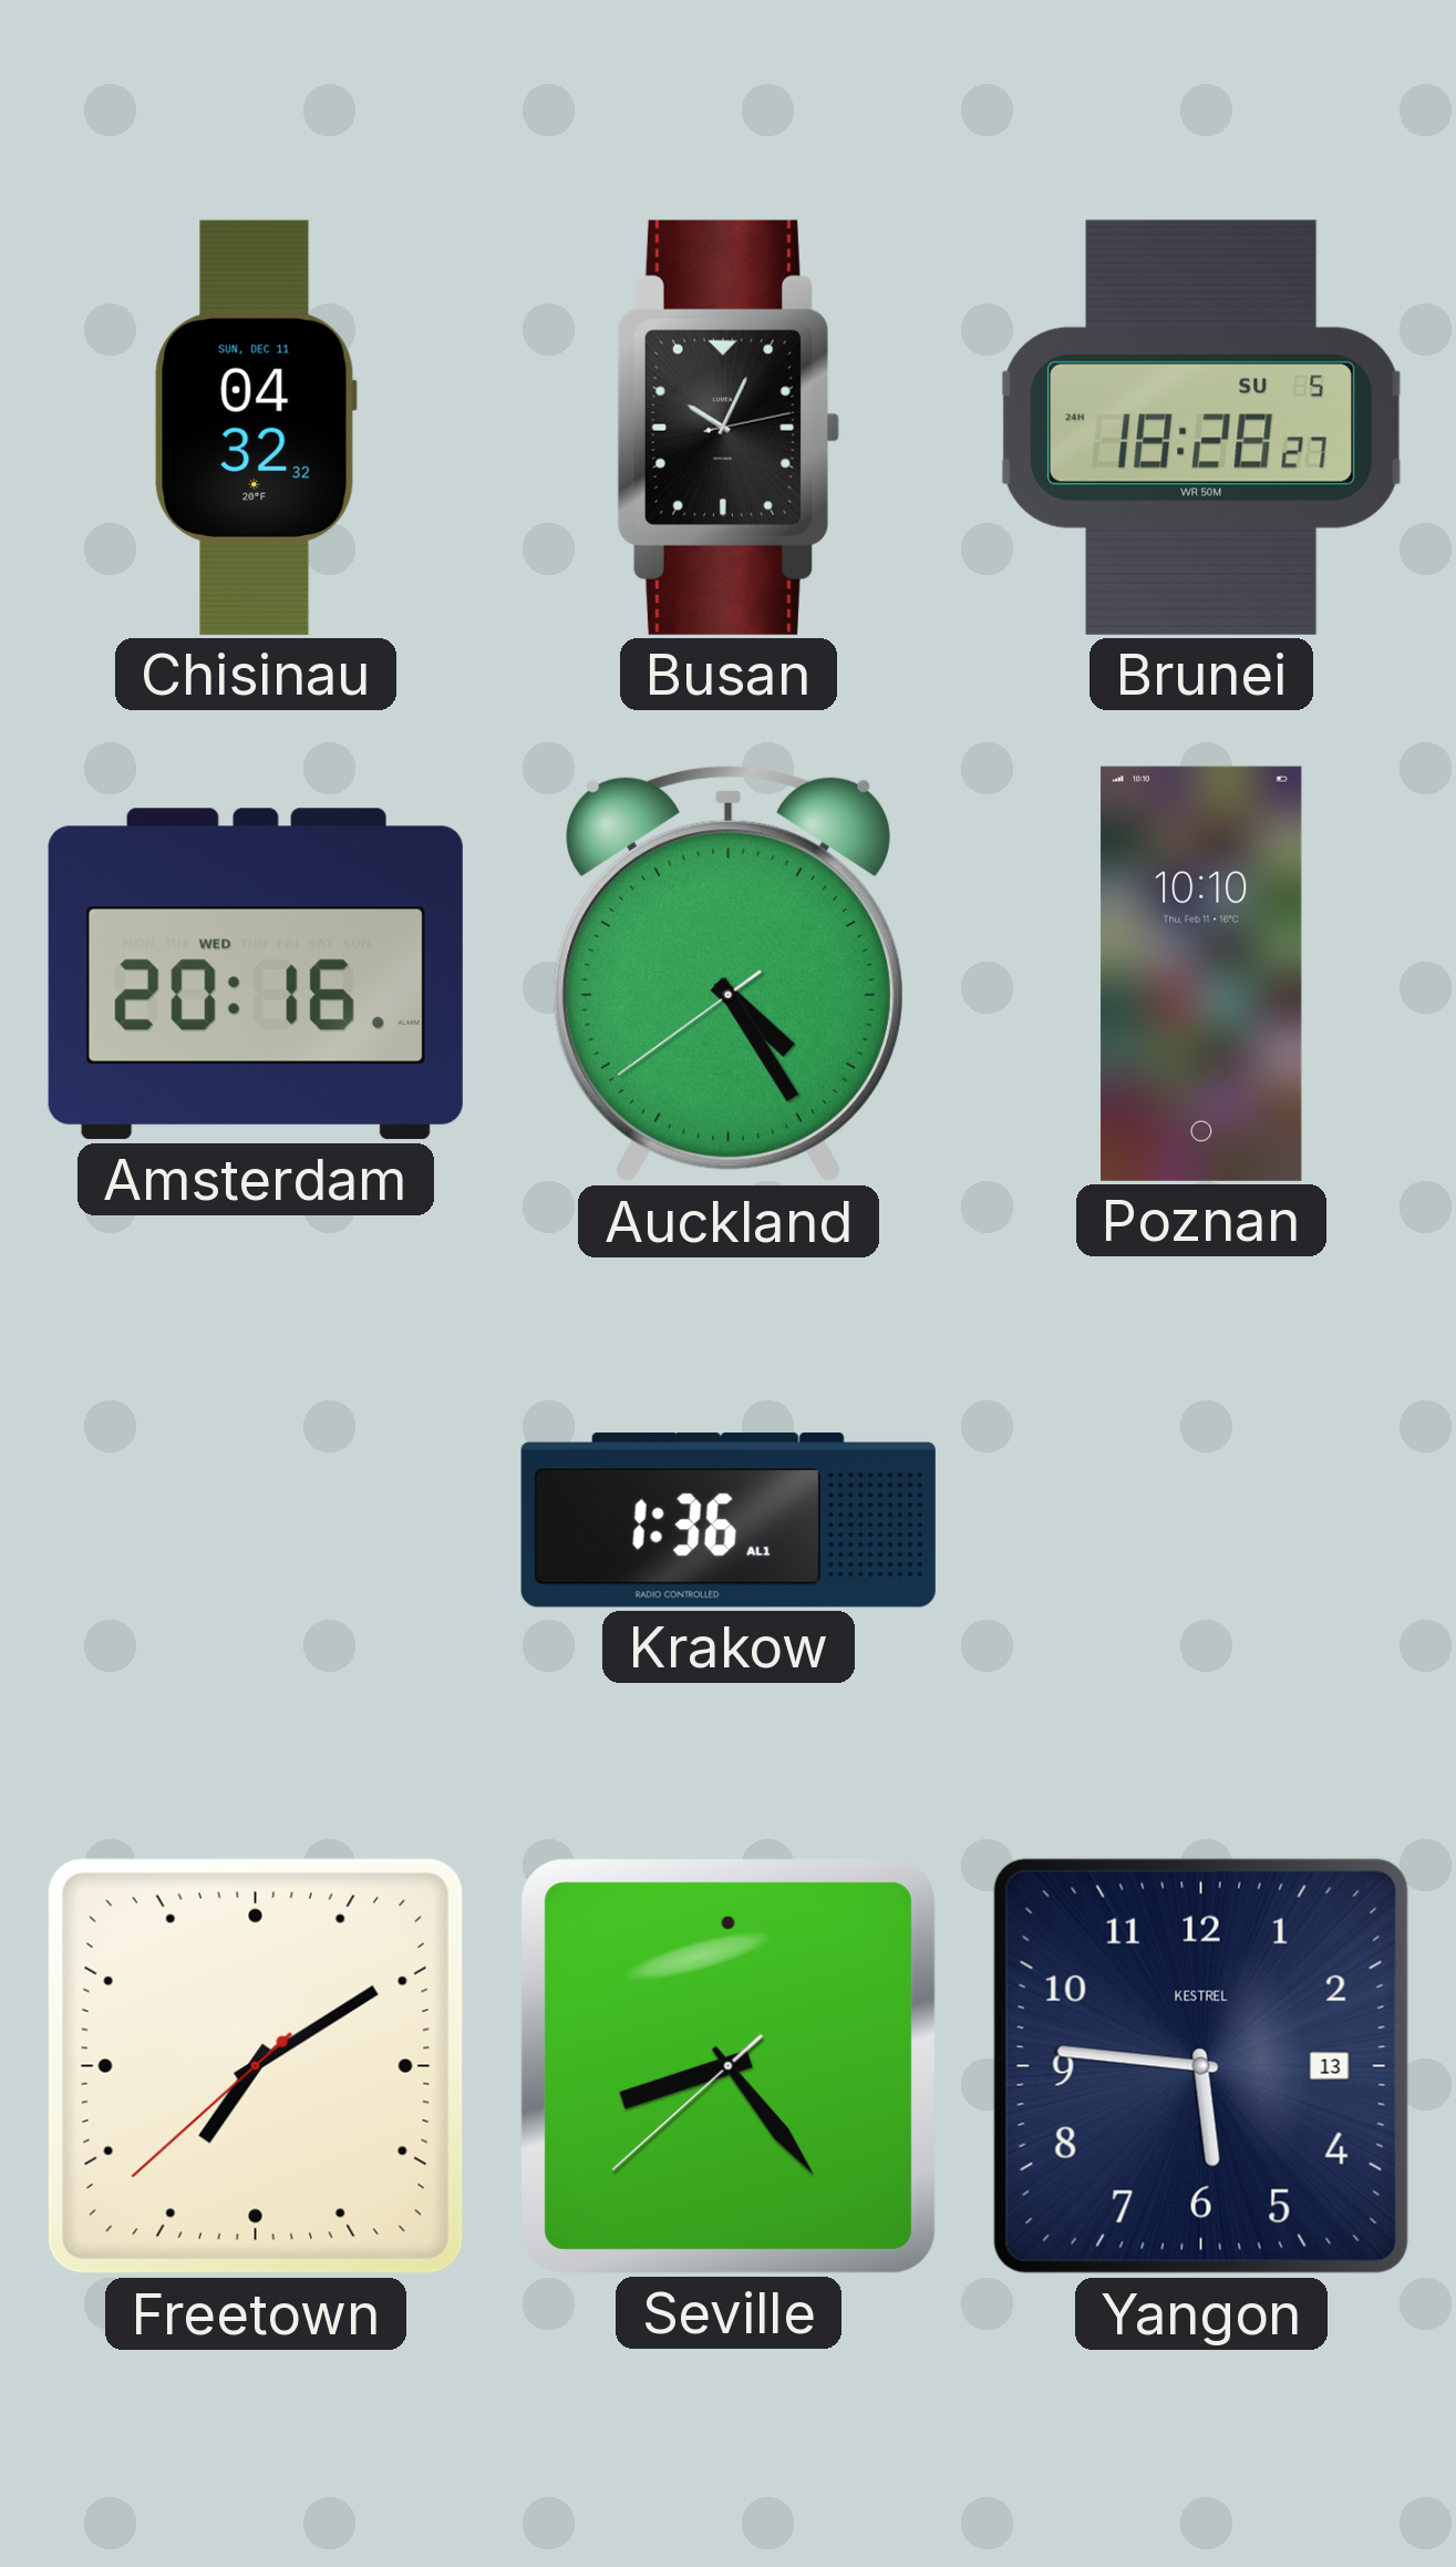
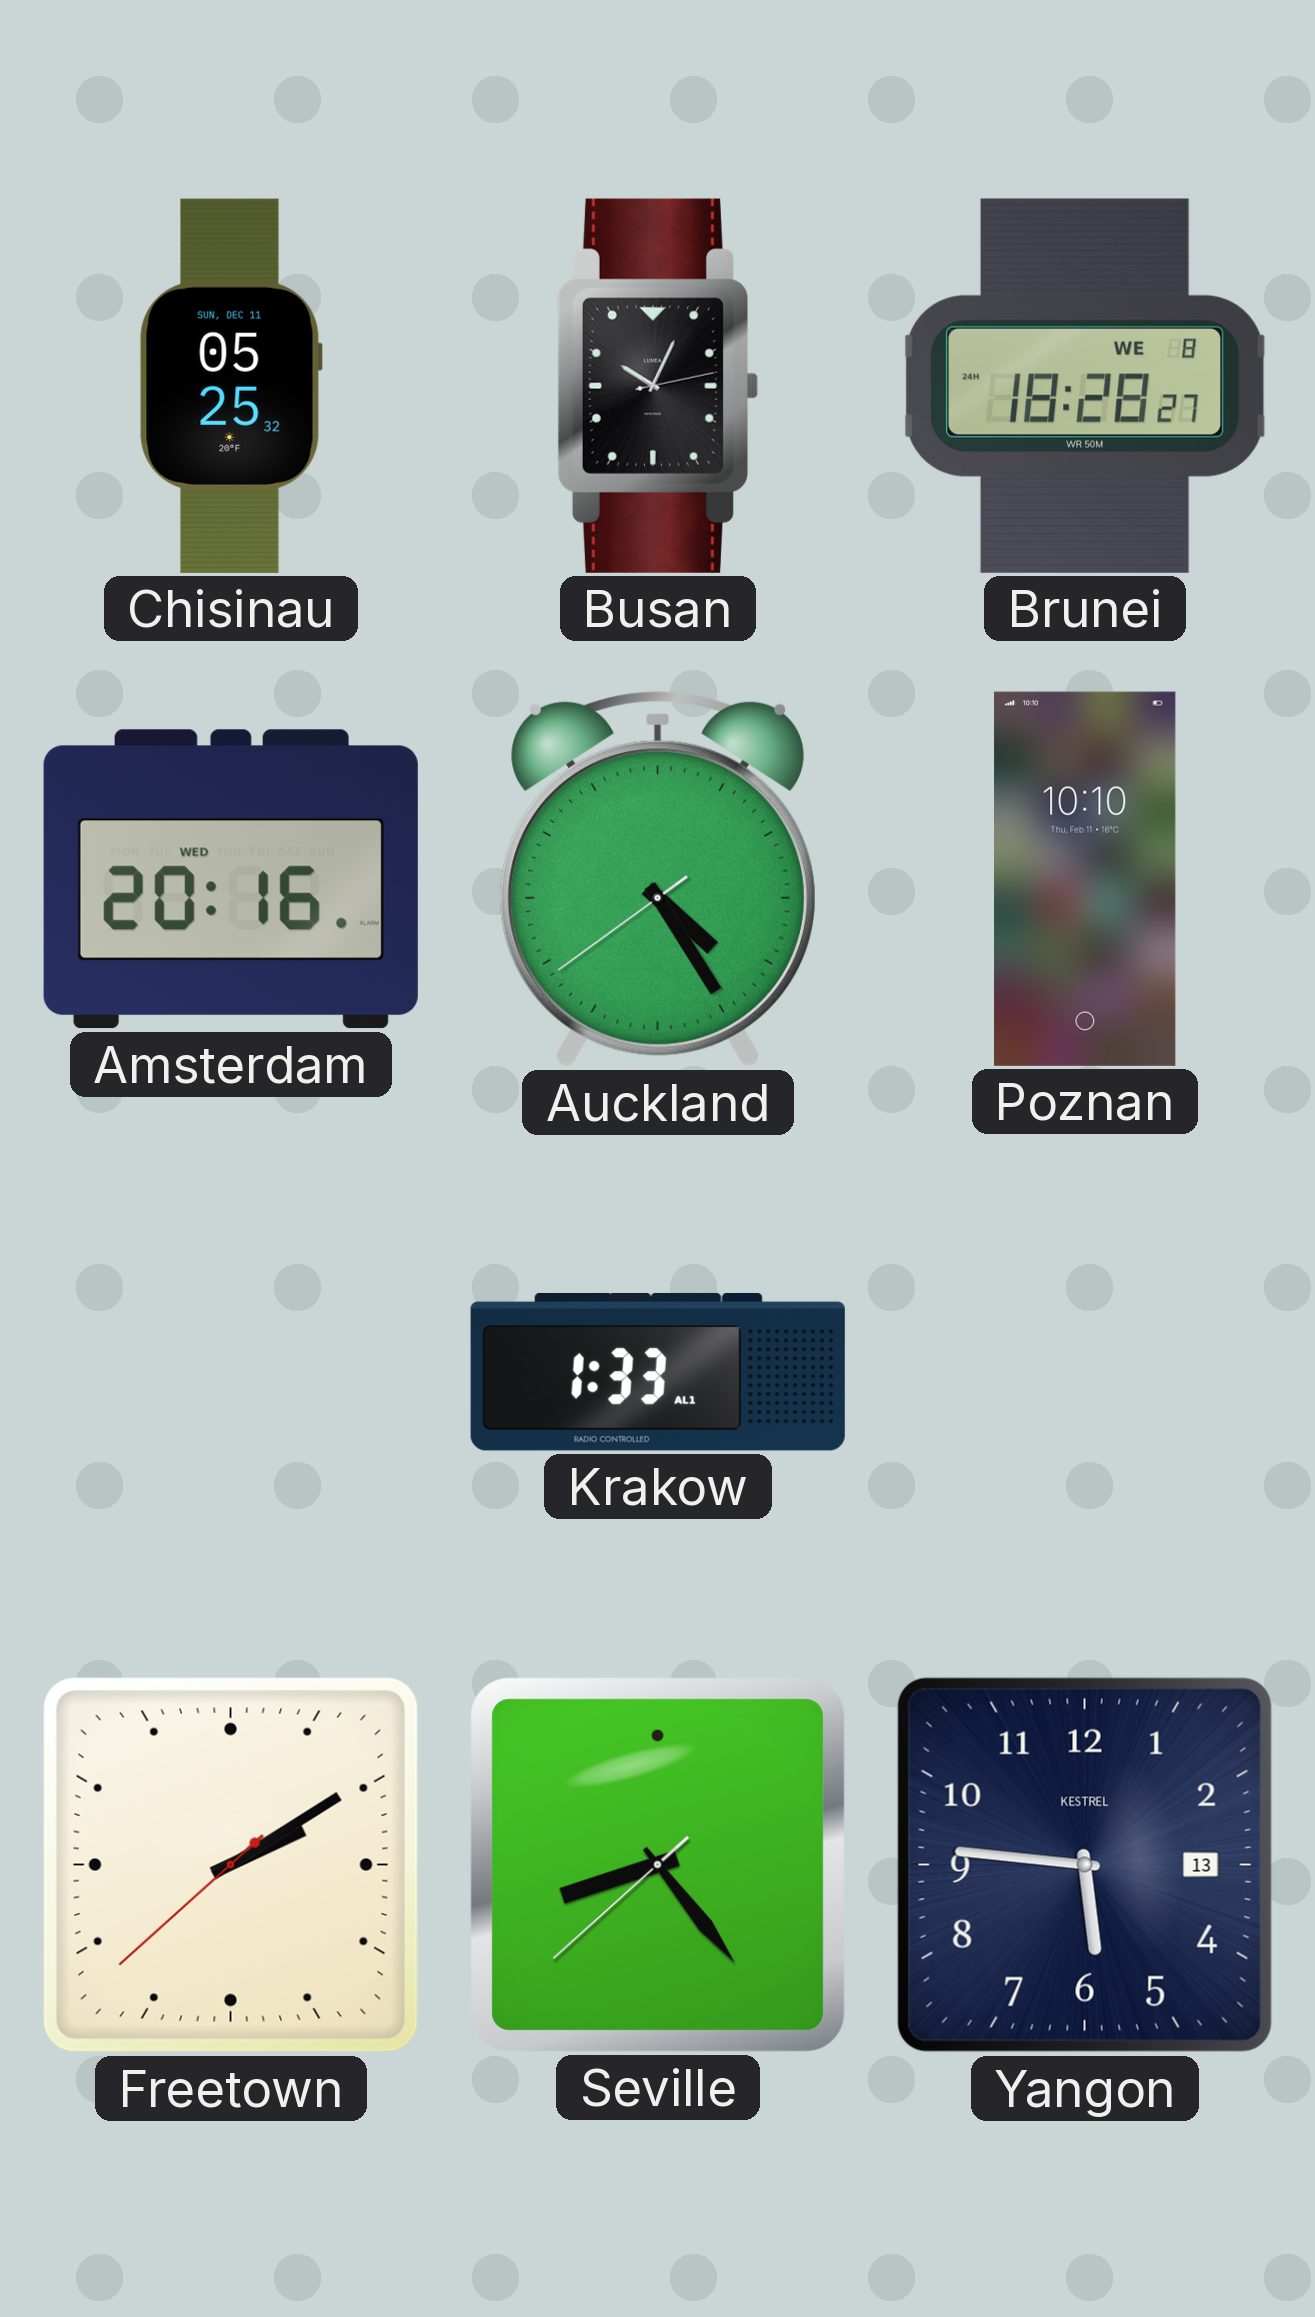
Chisinau: 04:32 -> 05:25 (231, 386)
Brunei date: SU 5 -> WE 8 (1085, 386)
Krakow: 1:36 -> 1:33 (658, 1372)
Freetown: 7:09 -> 2:09 (231, 1865)
